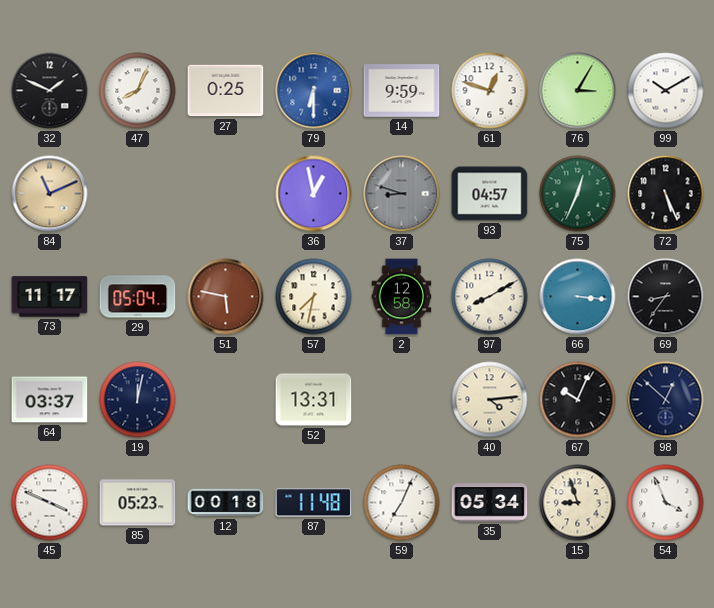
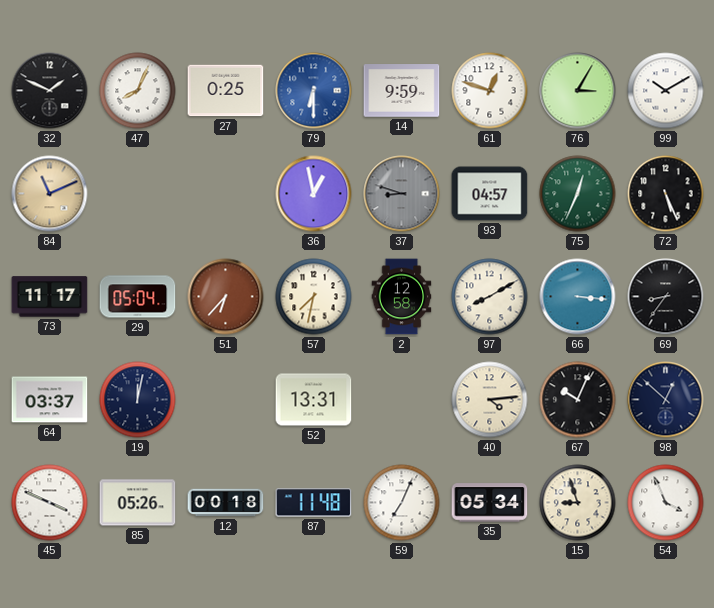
51: 5:47 -> 6:37 (226, 297)
85: 05:23 -> 05:26 (138, 503)
